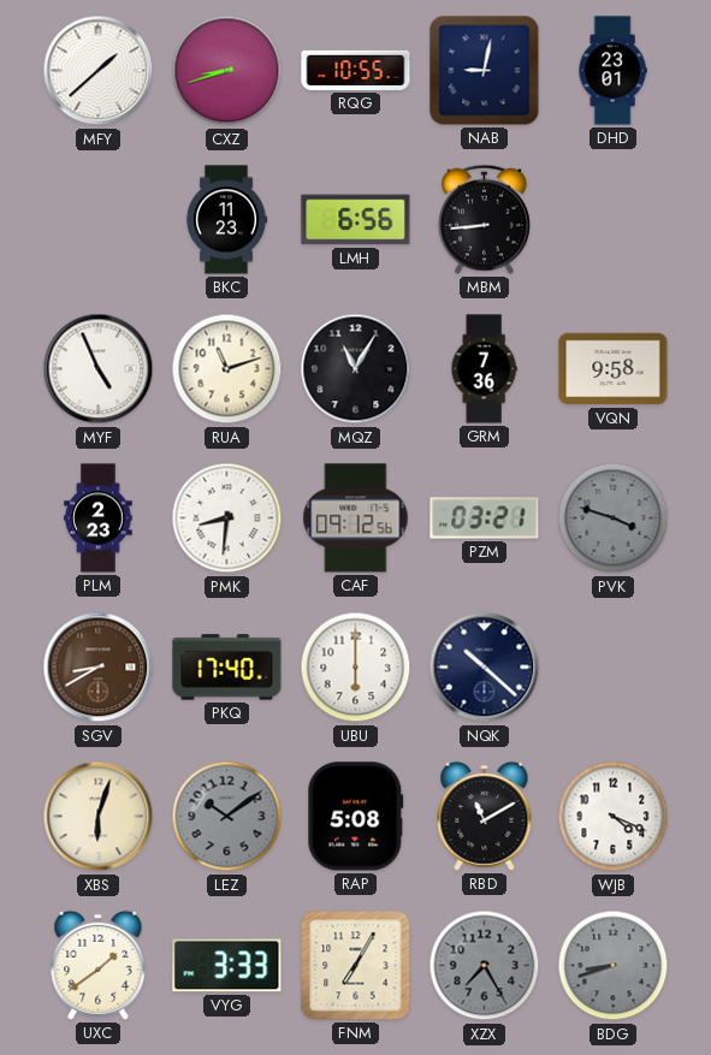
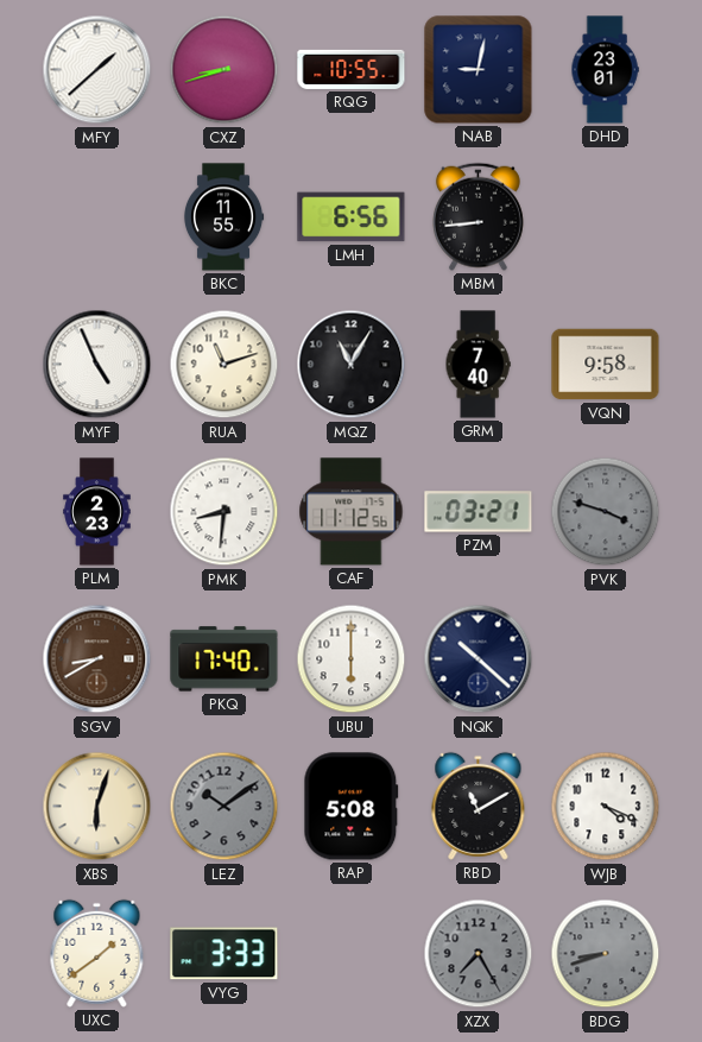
BKC: 11:23 -> 11:55 (223, 217)
GRM: 7:36 -> 7:40 (478, 365)
CAF: 09:12 -> 11:12 (352, 512)
FNM: 7:05 -> none (356, 966)
